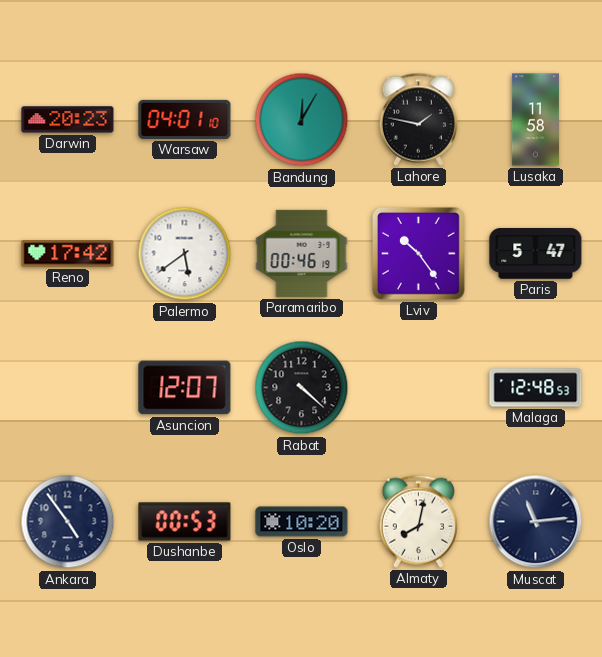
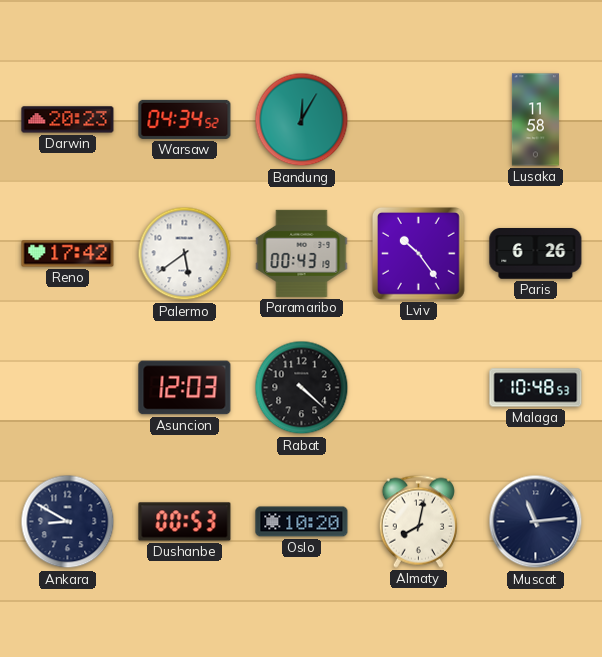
Warsaw: 04:01 -> 04:34 (185, 119)
Lahore: 1:47 -> none (418, 119)
Paramaribo: 00:46 -> 00:43 (302, 253)
Paris: 5:47 -> 6:26 (536, 254)
Asuncion: 12:07 -> 12:03 (185, 388)
Malaga: 12:48 -> 10:48 (536, 388)
Ankara: 4:54 -> 8:50 (68, 522)
